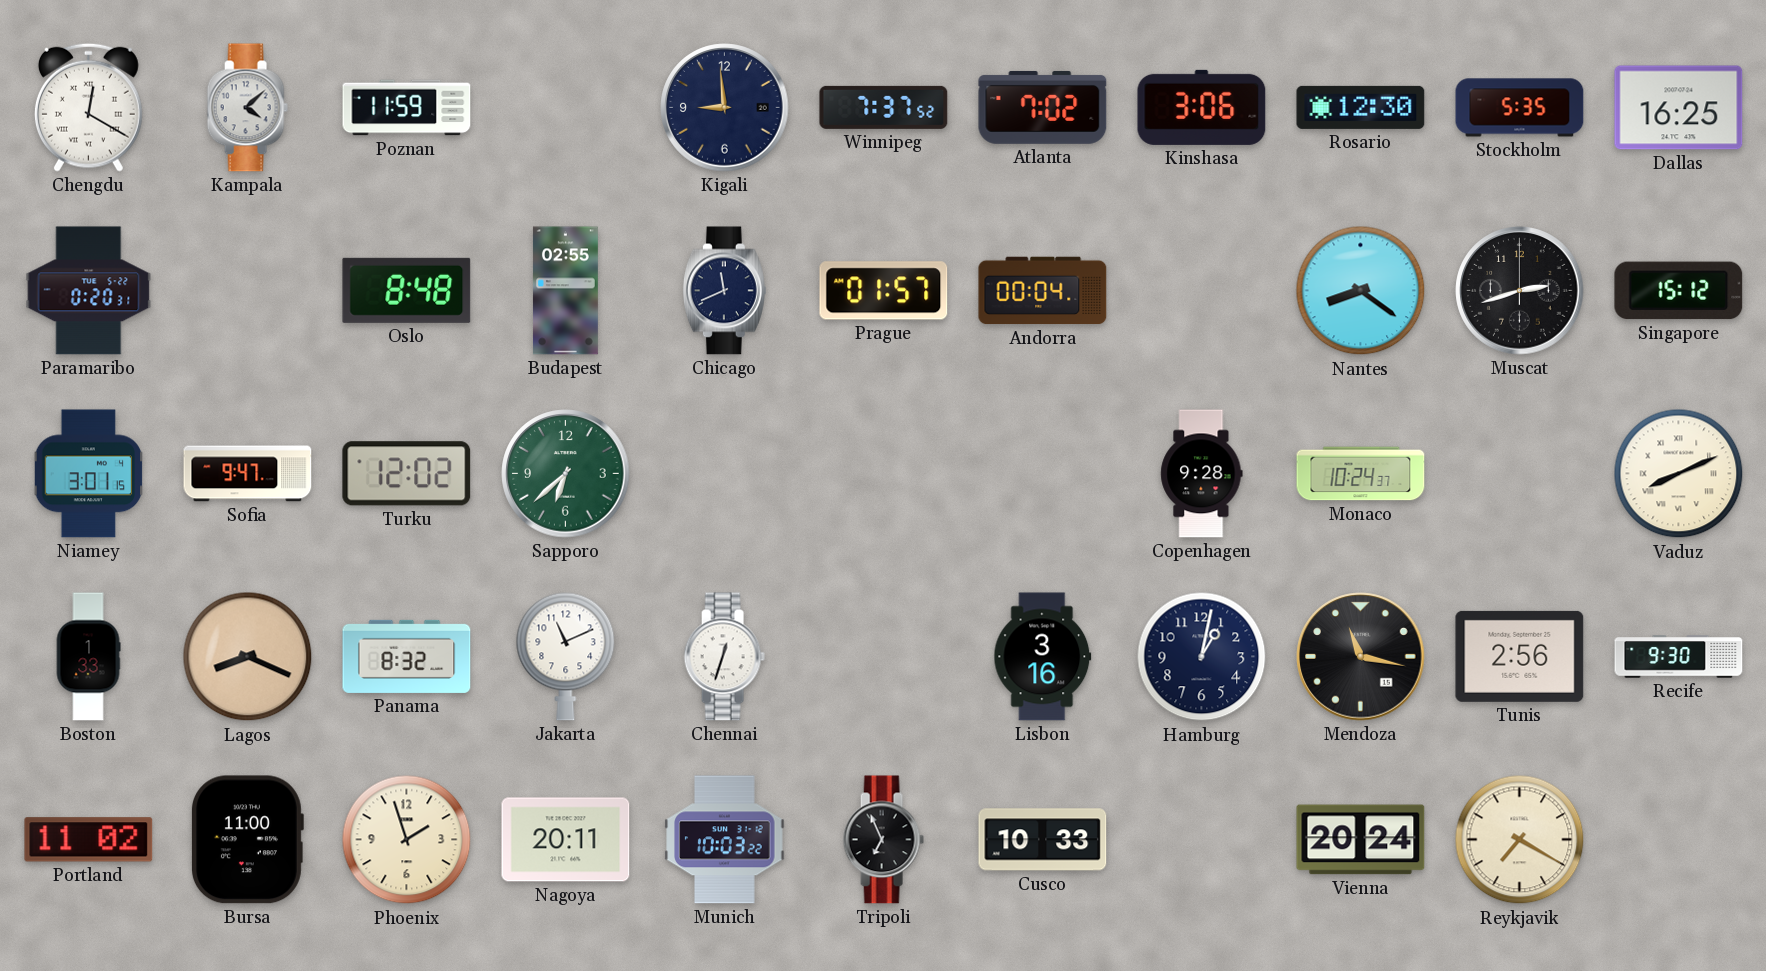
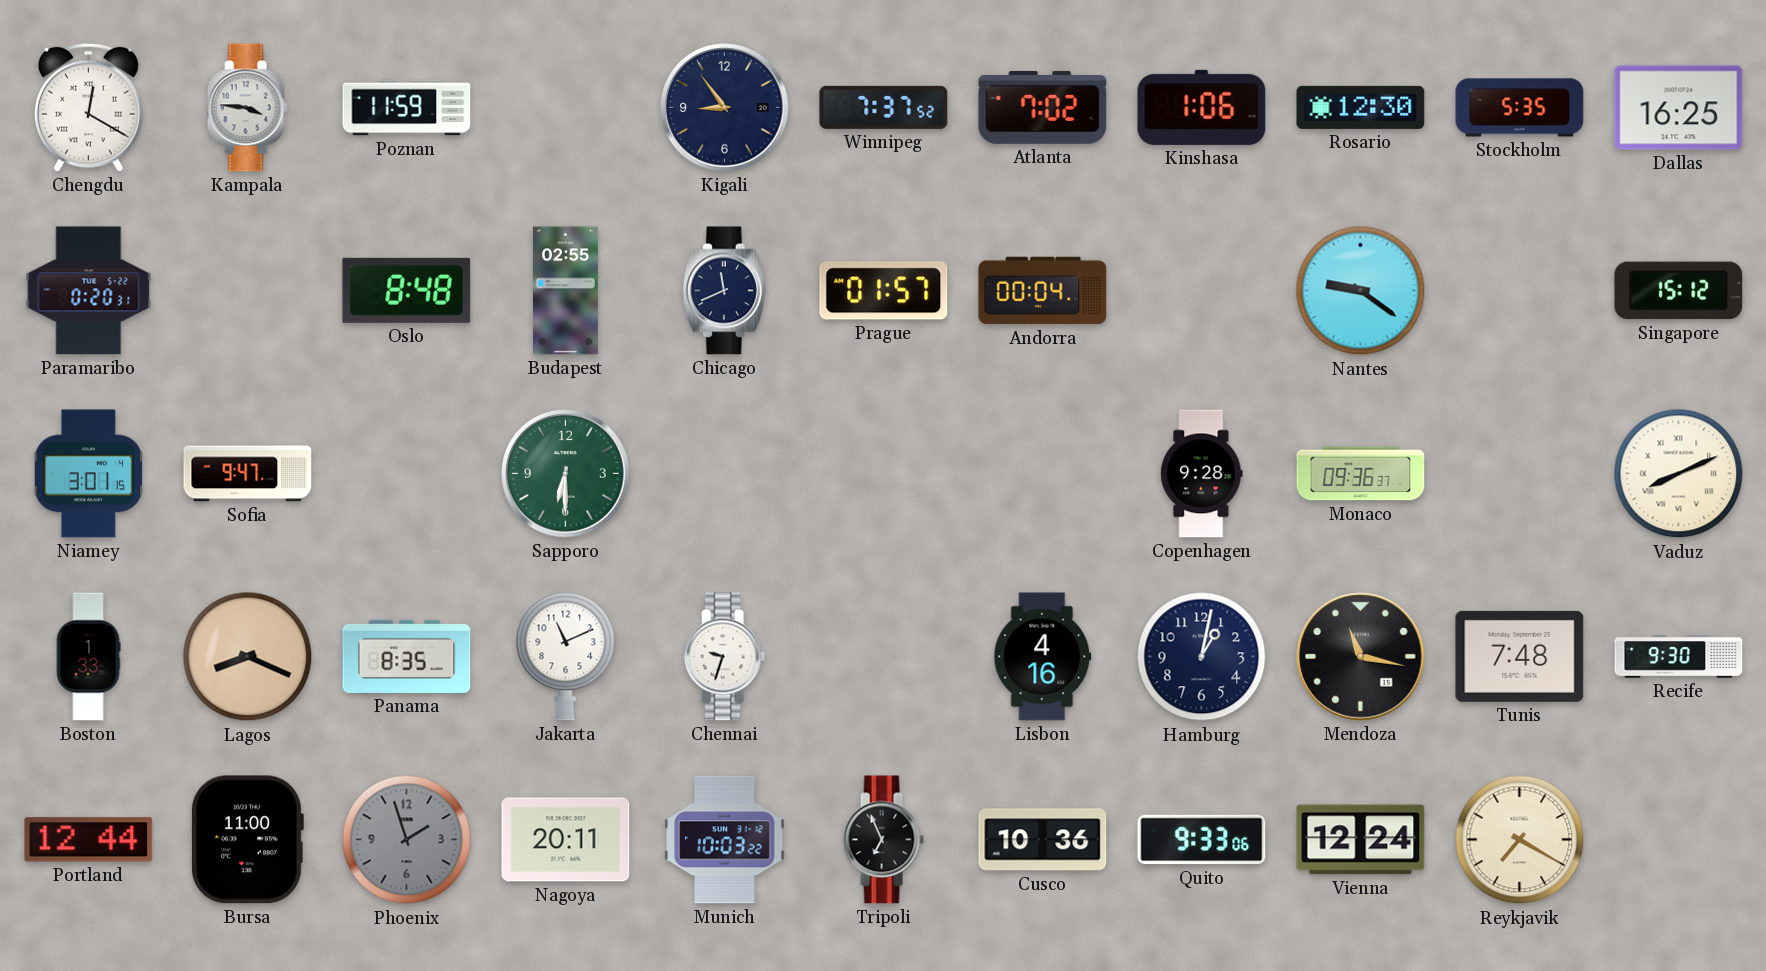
Kampala: 4:08 -> 3:46 (247, 108)
Kigali: 8:59 -> 8:54 (725, 108)
Kinshasa: 3:06 -> 1:06 (1202, 107)
Nantes: 8:21 -> 9:21 (1361, 291)
Muscat: 2:42 -> none (1520, 291)
Turku: 12:02 -> none (407, 474)
Sapporo: 6:38 -> 6:30 (566, 474)
Monaco: 10:24 -> 09:36 (1361, 474)
Panama: 8:32 -> 8:35 (407, 656)
Chennai: 12:33 -> 9:33 (724, 657)
Lisbon: 3:16 -> 4:16 (1043, 657)
Tunis: 2:56 -> 7:48 (1520, 656)
Portland: 11:02 -> 12:44 (89, 840)
Phoenix dial: cream -> grey (407, 840)
Cusco: 10:33 -> 10:36 (1043, 840)
Quito: none -> 9:33 (1202, 840)
Vienna: 20:24 -> 12:24 (1361, 840)
